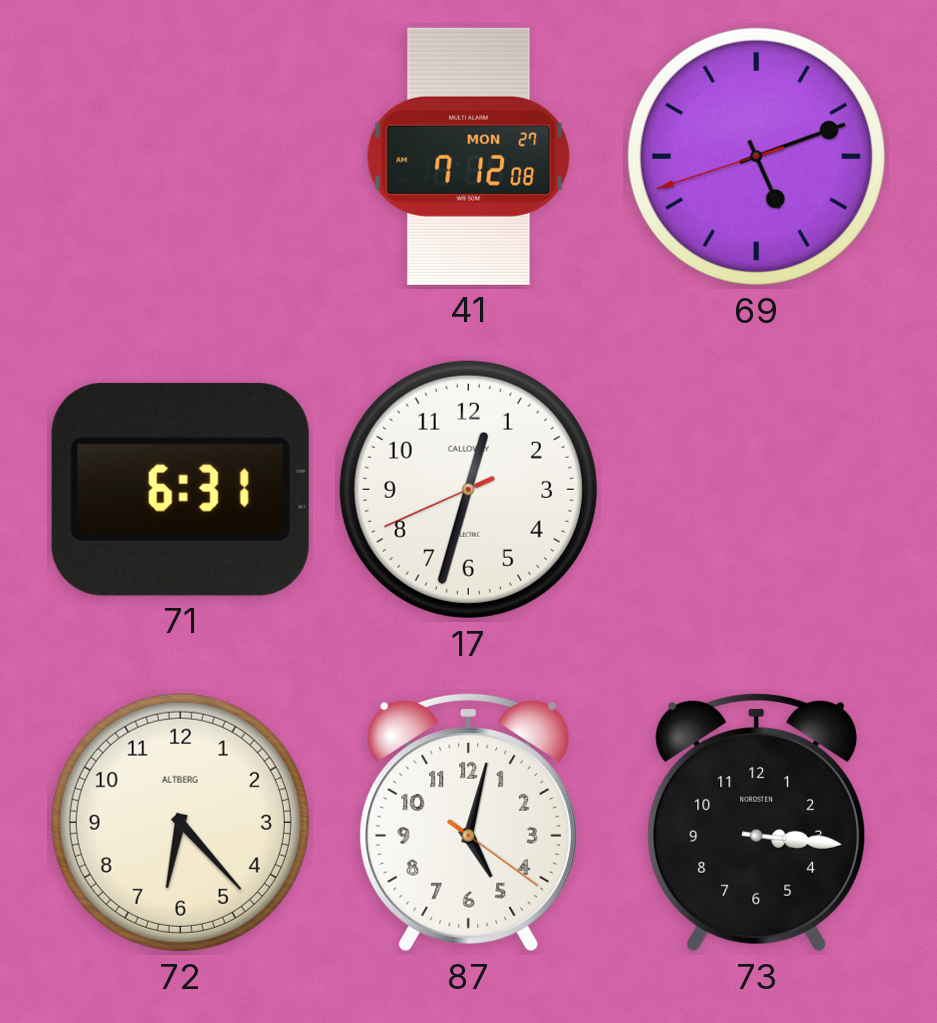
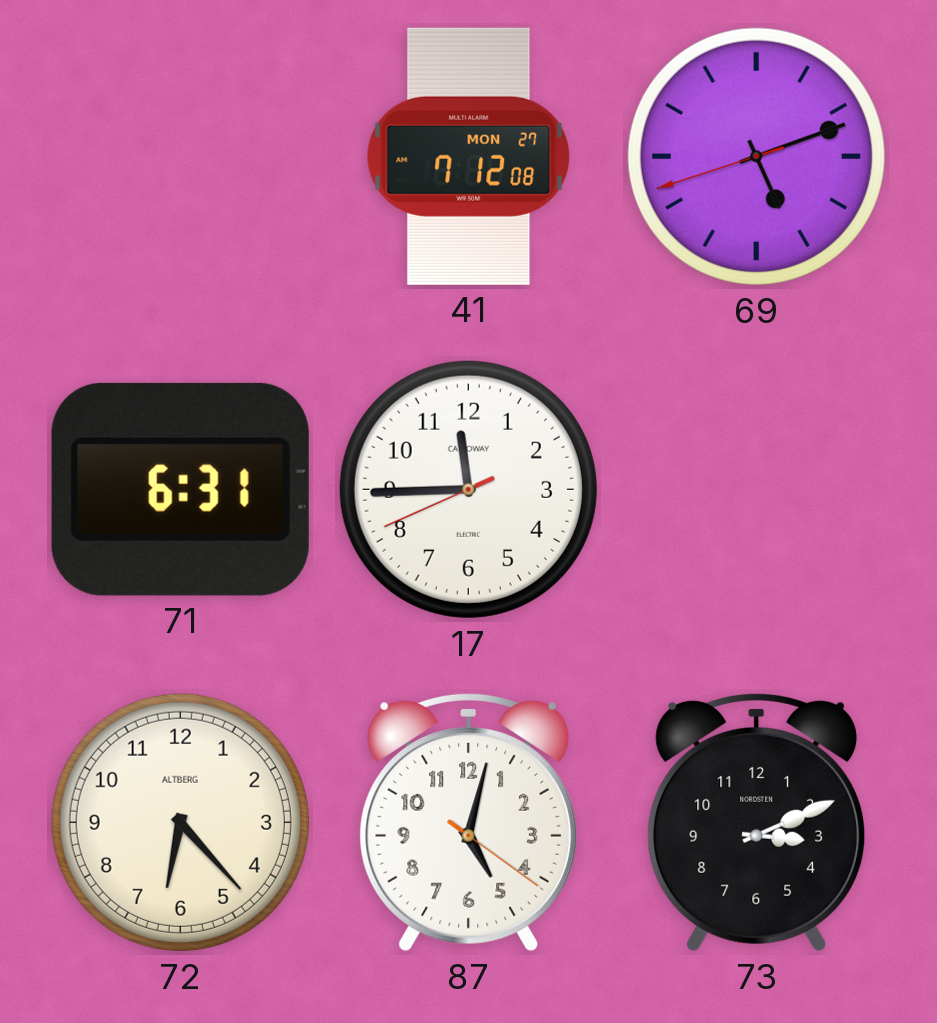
17: 12:32 -> 11:44 (468, 489)
73: 3:16 -> 3:11 (757, 822)
